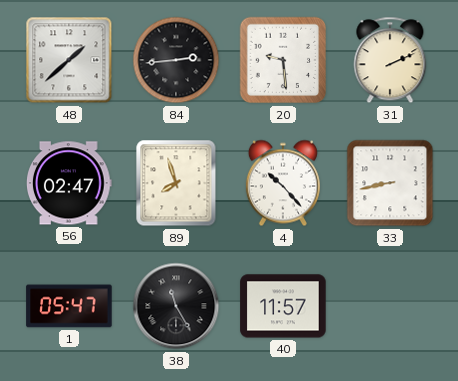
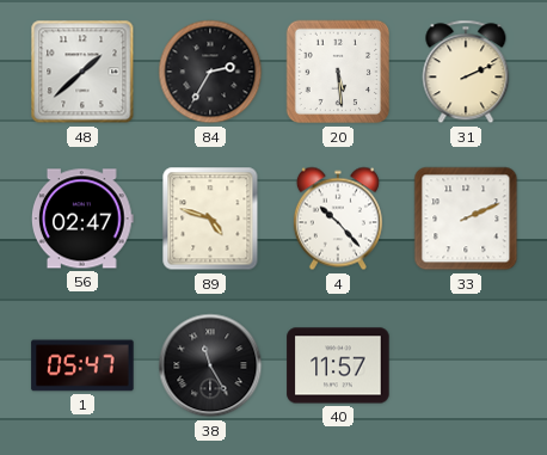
84: 2:44 -> 2:35 (210, 72)
20: 9:29 -> 5:29 (338, 72)
89: 7:57 -> 4:48 (210, 219)
33: 8:43 -> 2:11 (466, 219)
